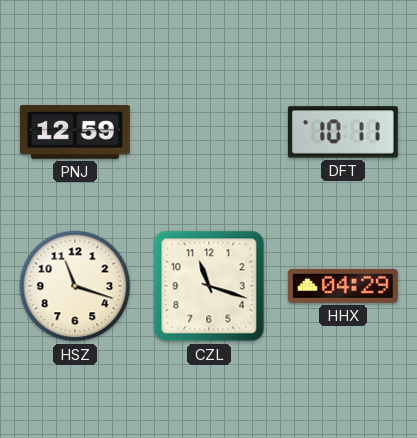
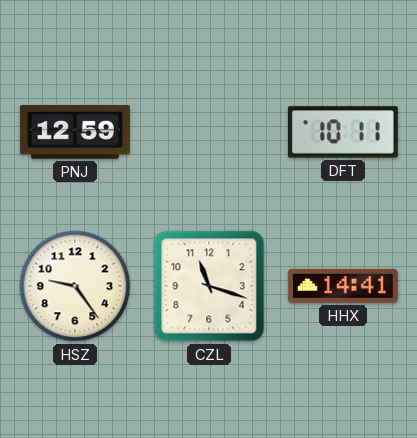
HSZ: 11:18 -> 9:24 (75, 286)
HHX: 04:29 -> 14:41 (343, 286)
